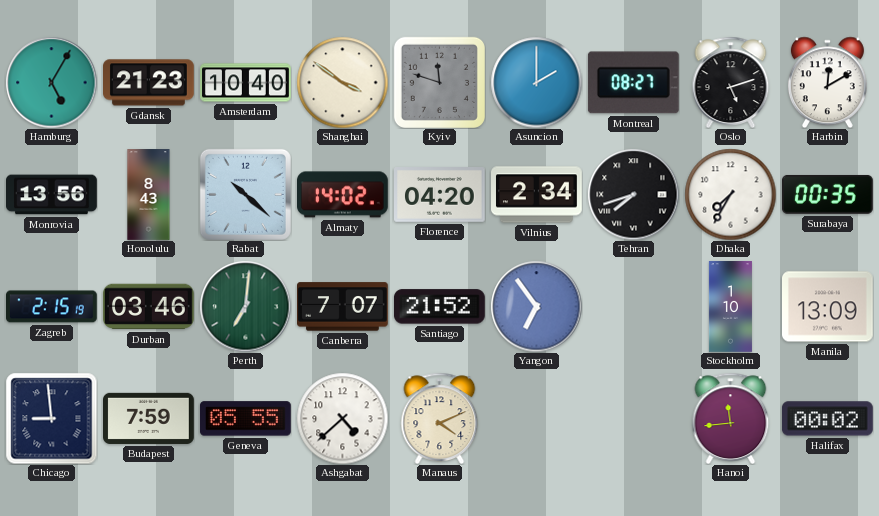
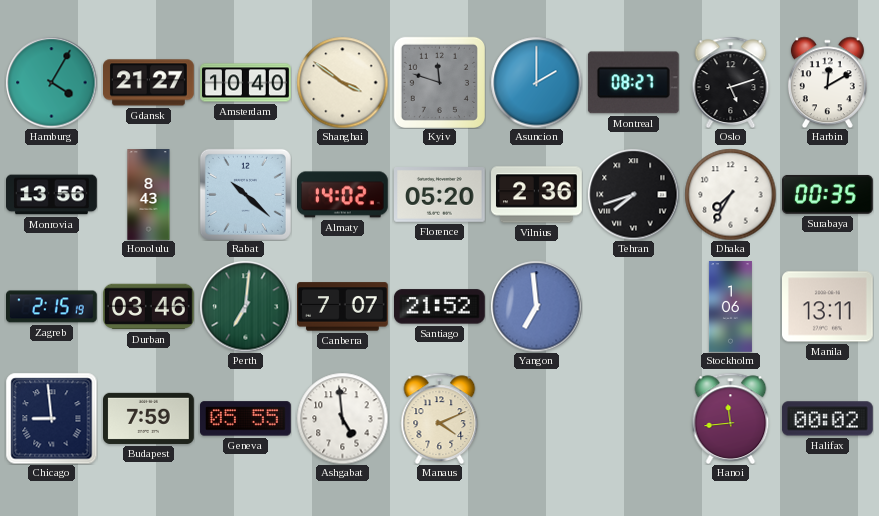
Hamburg: 5:05 -> 4:05 (51, 82)
Gdansk: 21:23 -> 21:27 (149, 83)
Florence: 04:20 -> 05:20 (440, 195)
Vilnius: 2:34 -> 2:36 (537, 195)
Yangon: 6:54 -> 6:59 (536, 306)
Stockholm: 1:10 -> 1:06 (730, 307)
Manila: 13:09 -> 13:11 (828, 307)
Ashgabat: 4:38 -> 4:59 (342, 418)
